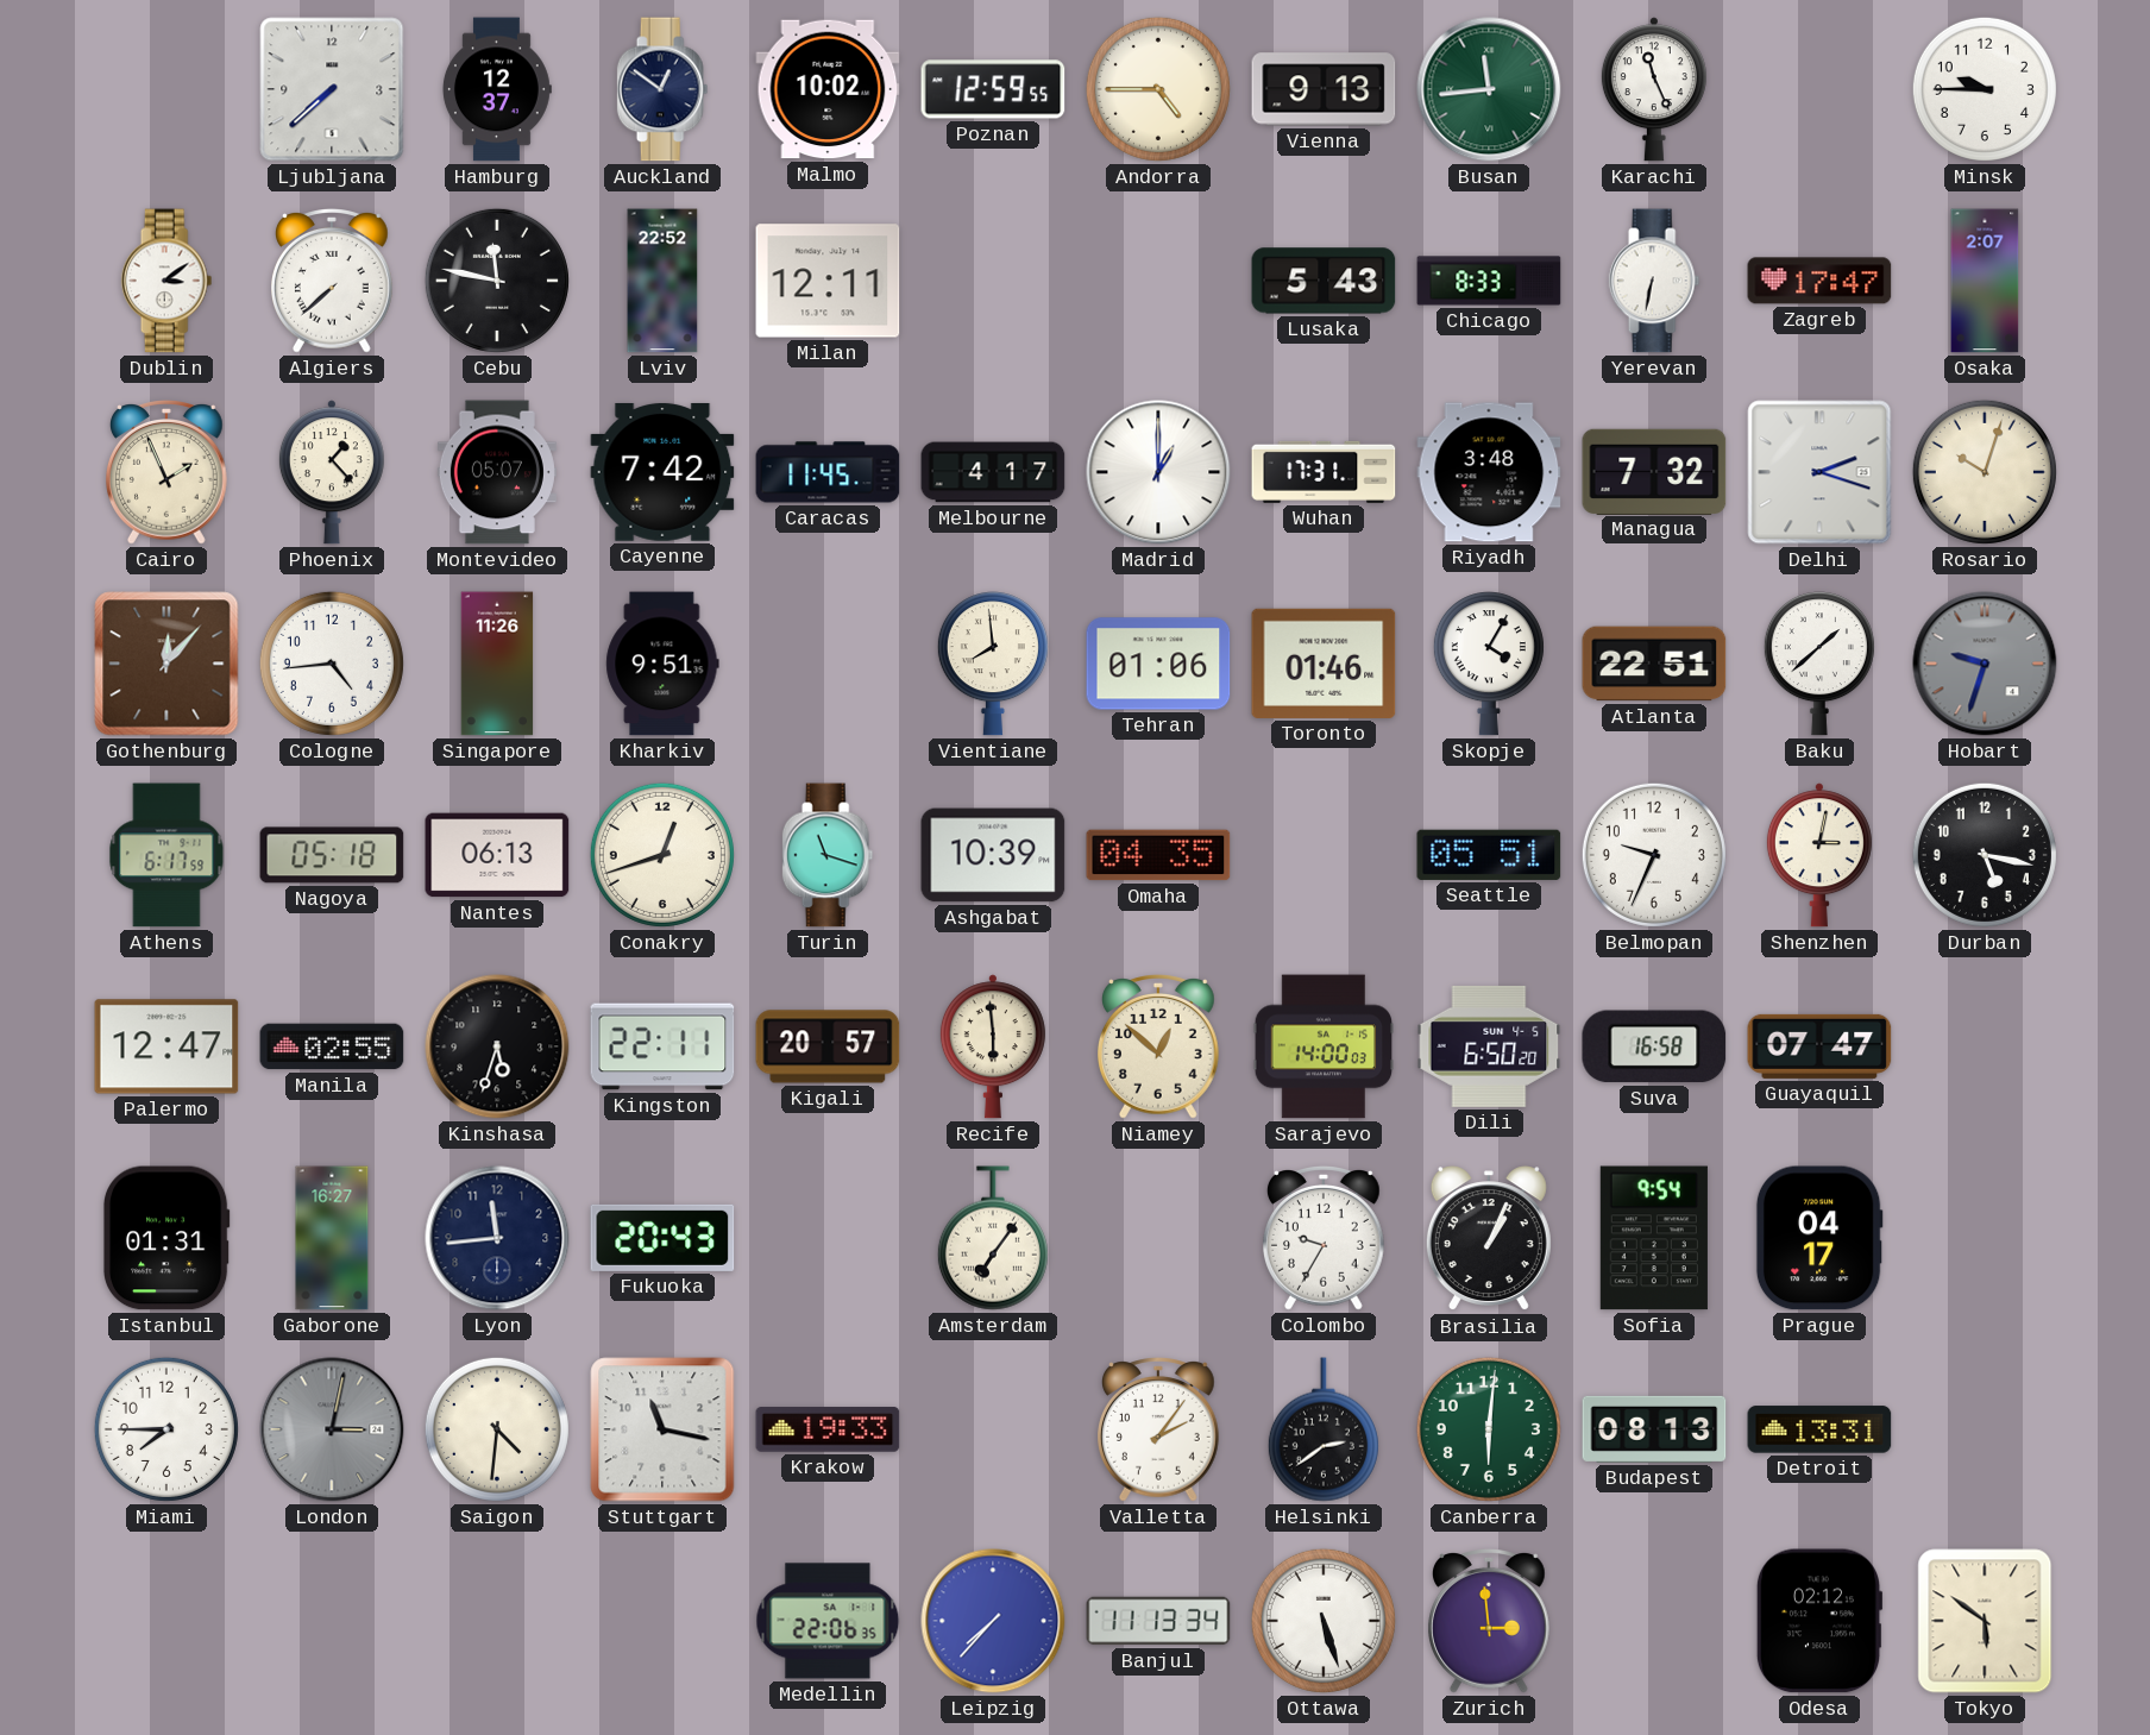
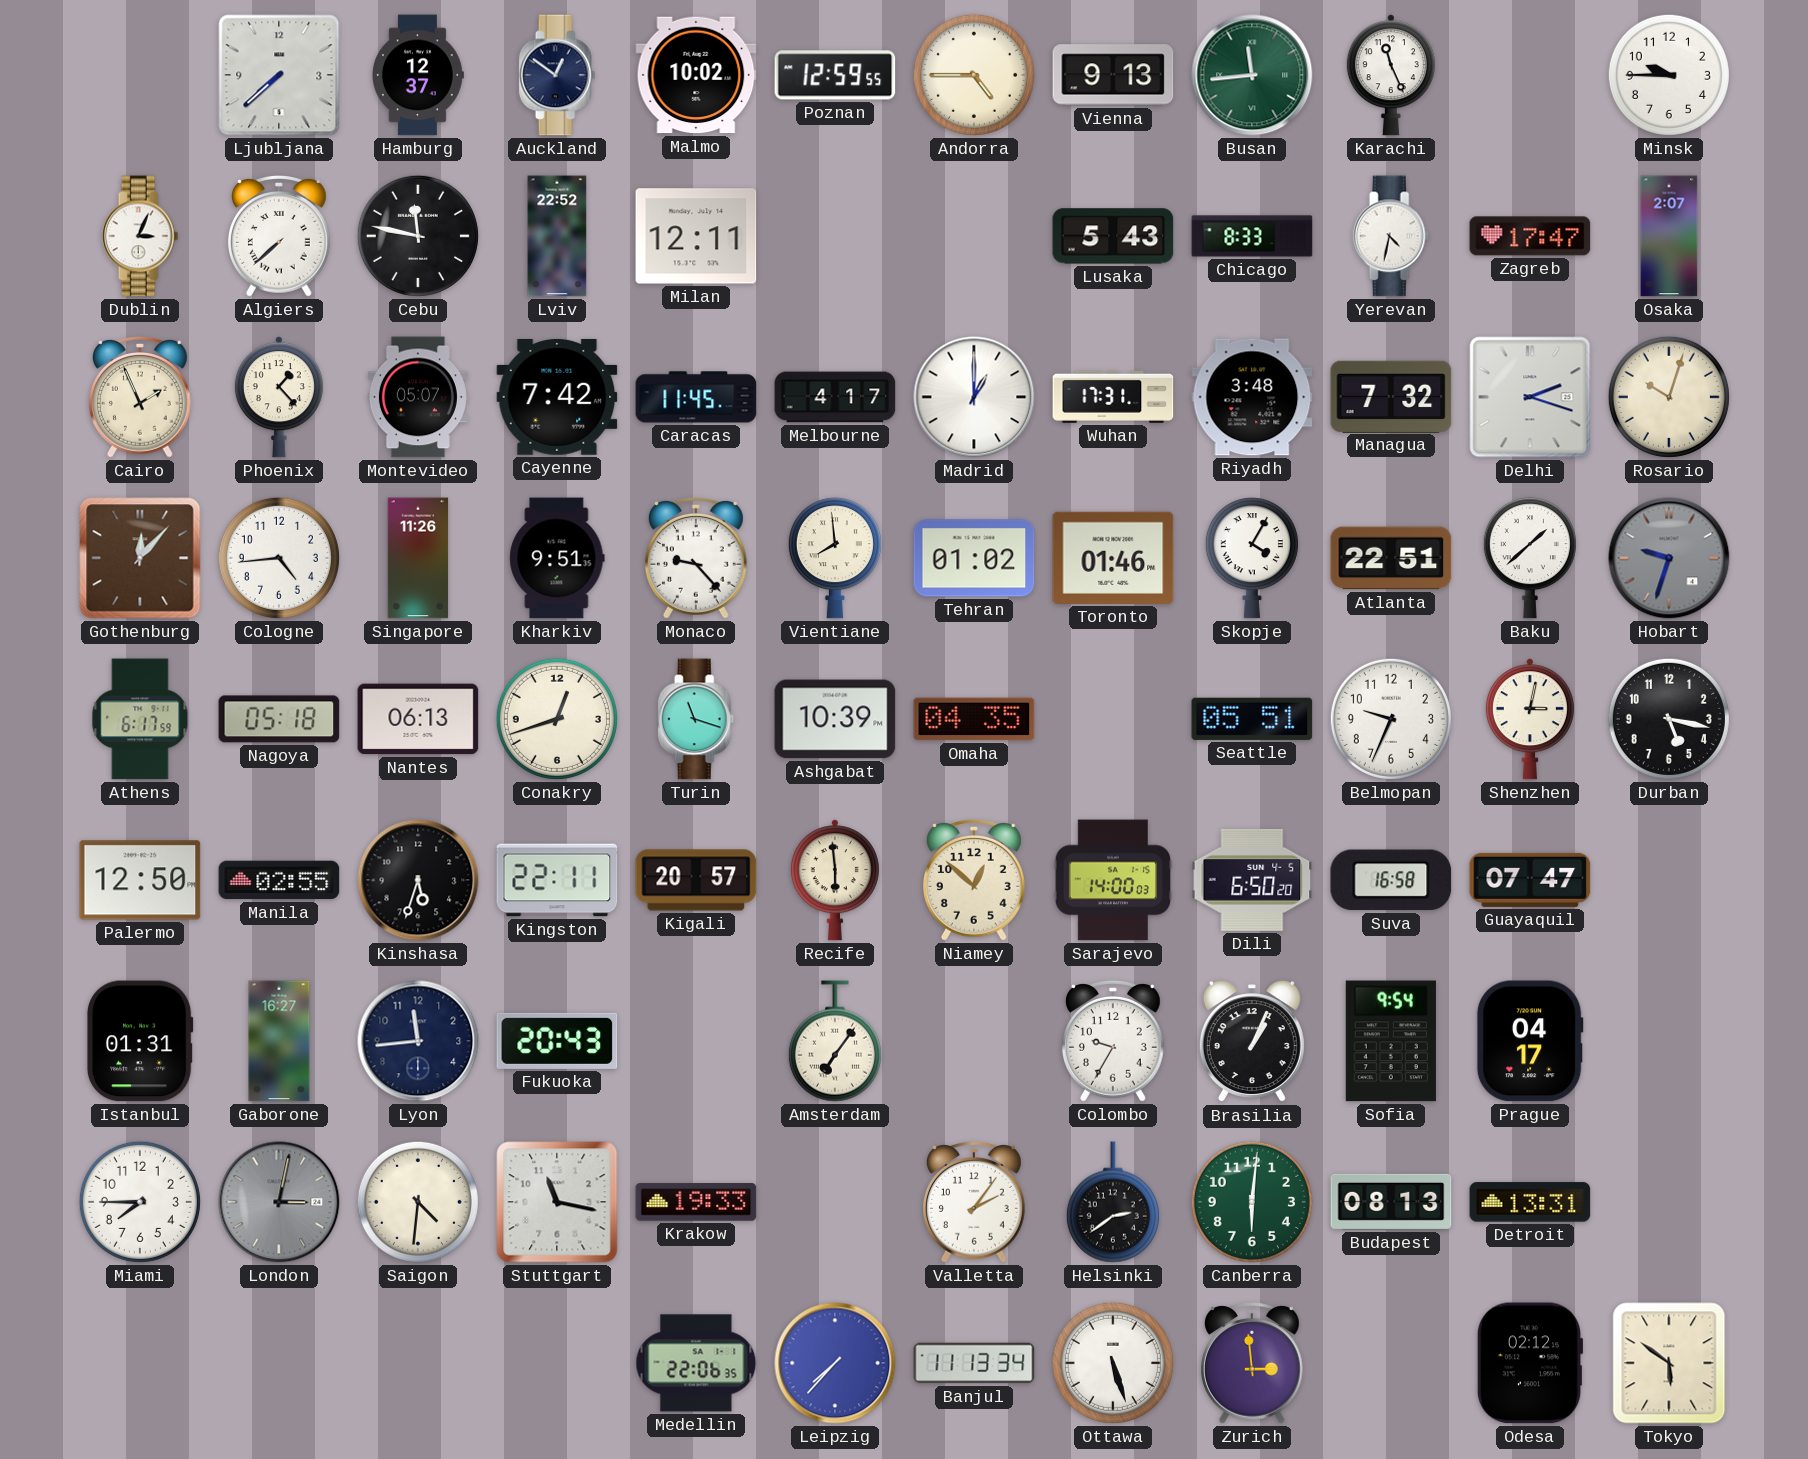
Dublin: 3:09 -> 3:04 (140, 236)
Yerevan: 6:32 -> 4:32 (1391, 236)
Monaco: none -> 9:23 (697, 559)
Tehran: 01:06 -> 01:02 (974, 558)
Palermo: 12:47 -> 12:50 (140, 880)
